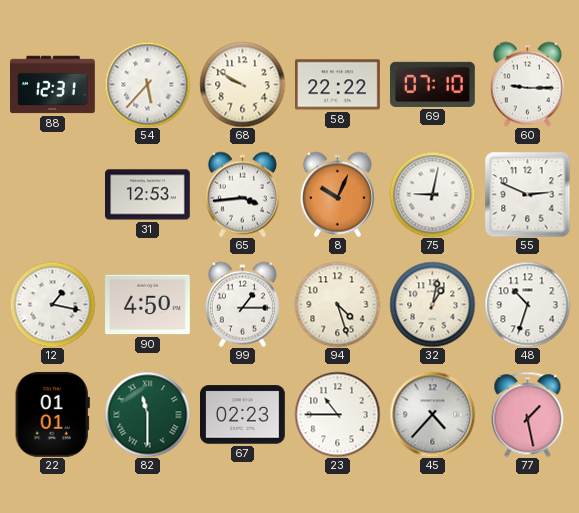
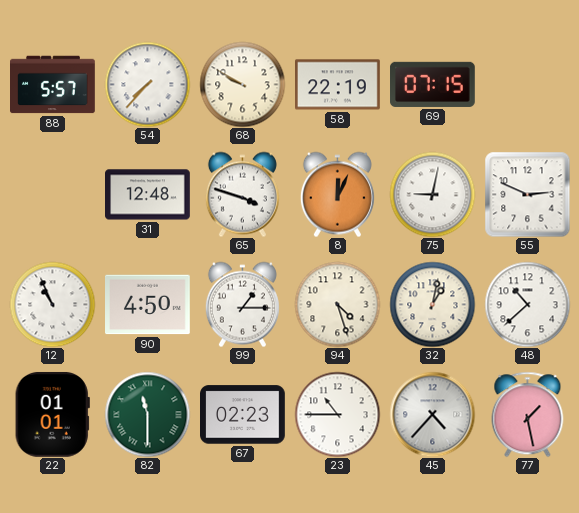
88: 12:31 -> 5:57 (53, 85)
54: 5:37 -> 7:37 (147, 84)
58: 22:22 -> 22:19 (338, 85)
69: 07:10 -> 07:15 (433, 84)
60: 9:15 -> none (527, 84)
31: 12:53 -> 12:48 (148, 195)
65: 3:44 -> 3:48 (242, 194)
8: 10:04 -> 12:04 (337, 194)
12: 1:17 -> 10:56 (52, 304)
48: 10:33 -> 10:38 (527, 304)
